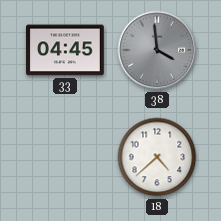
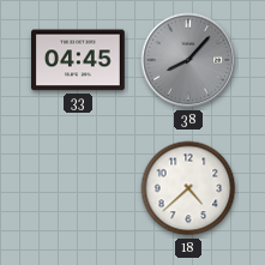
38: 3:59 -> 8:07 (188, 60)
